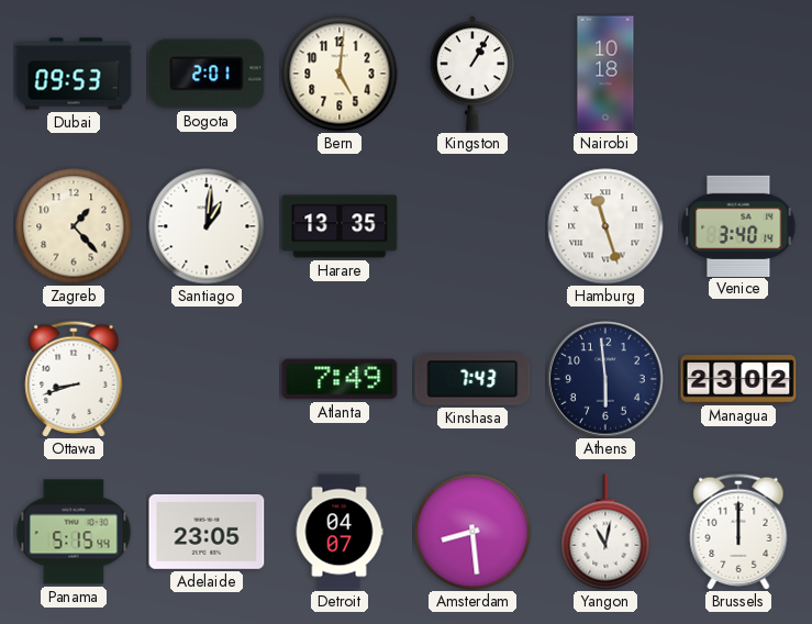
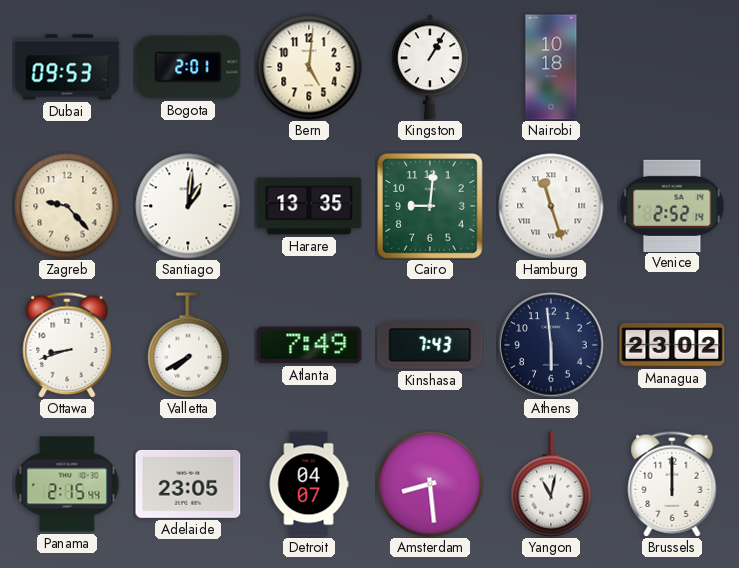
Zagreb: 1:23 -> 9:23 (67, 206)
Cairo: none -> 9:01 (431, 207)
Venice: 3:40 -> 2:52 (672, 205)
Valletta: none -> 7:40 (188, 345)
Panama: 5:15 -> 2:15 (67, 484)
